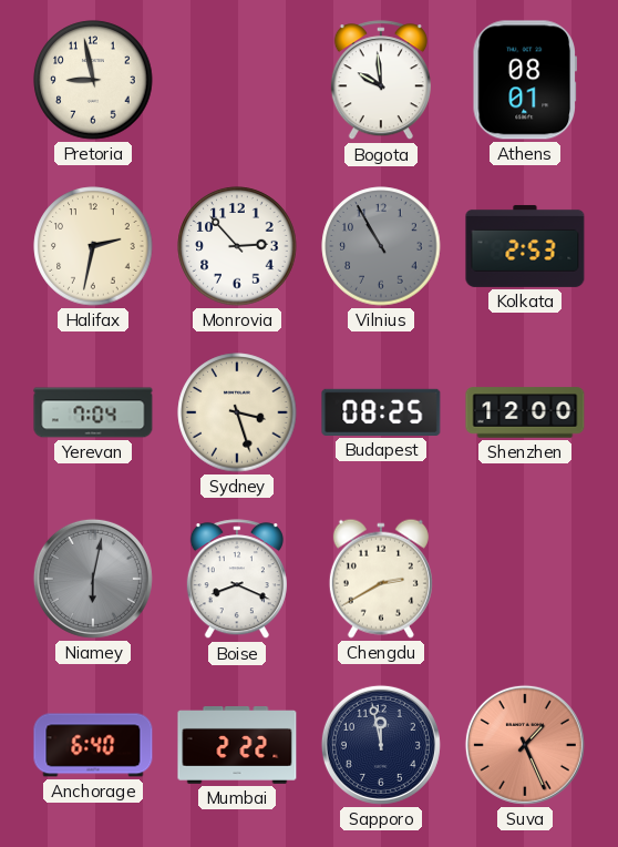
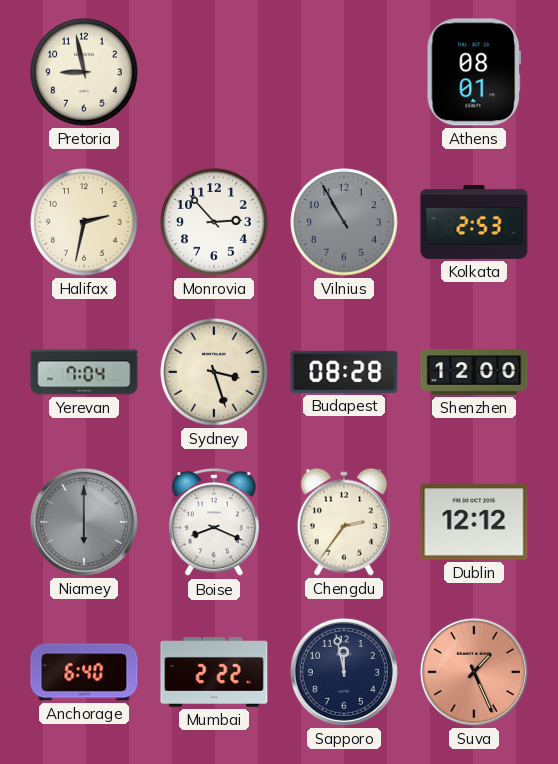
Bogota: 9:59 -> none (381, 81)
Budapest: 08:25 -> 08:28 (344, 372)
Niamey: 6:02 -> 6:00 (84, 522)
Chengdu: 2:40 -> 2:36 (344, 522)
Dublin: none -> 12:12 (474, 522)
